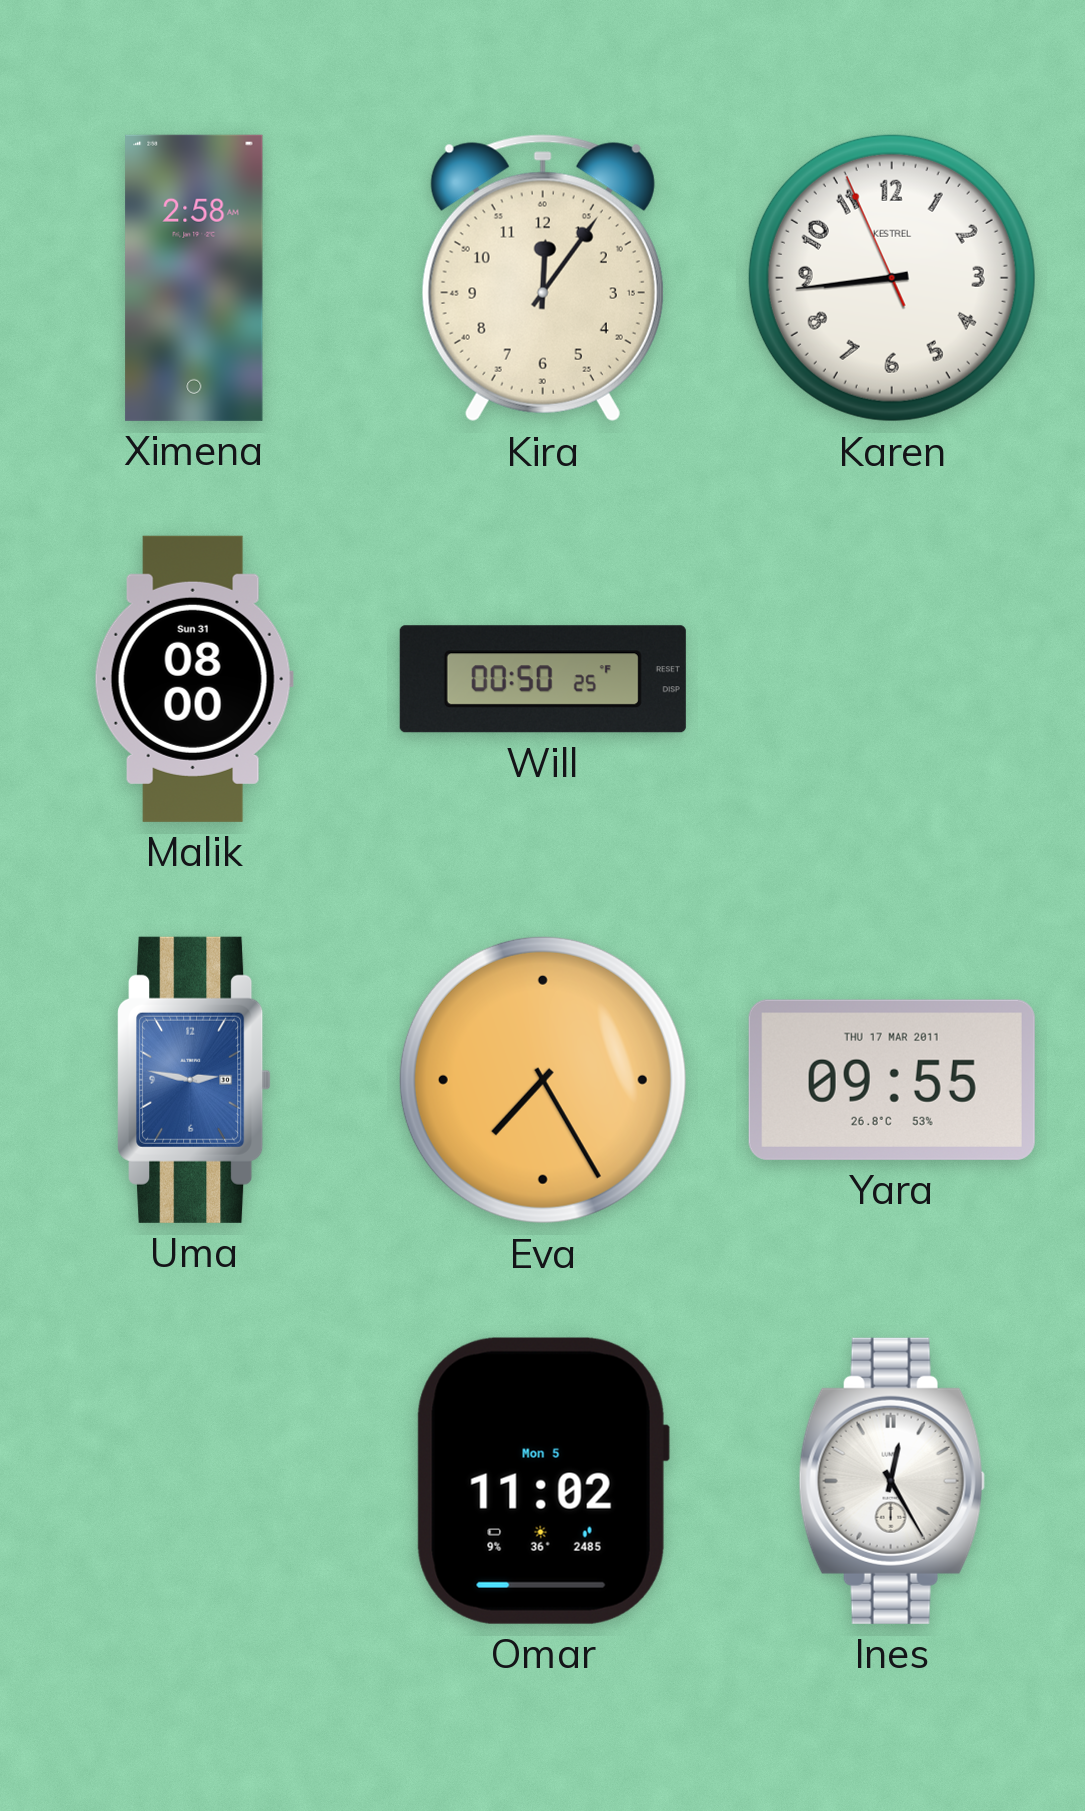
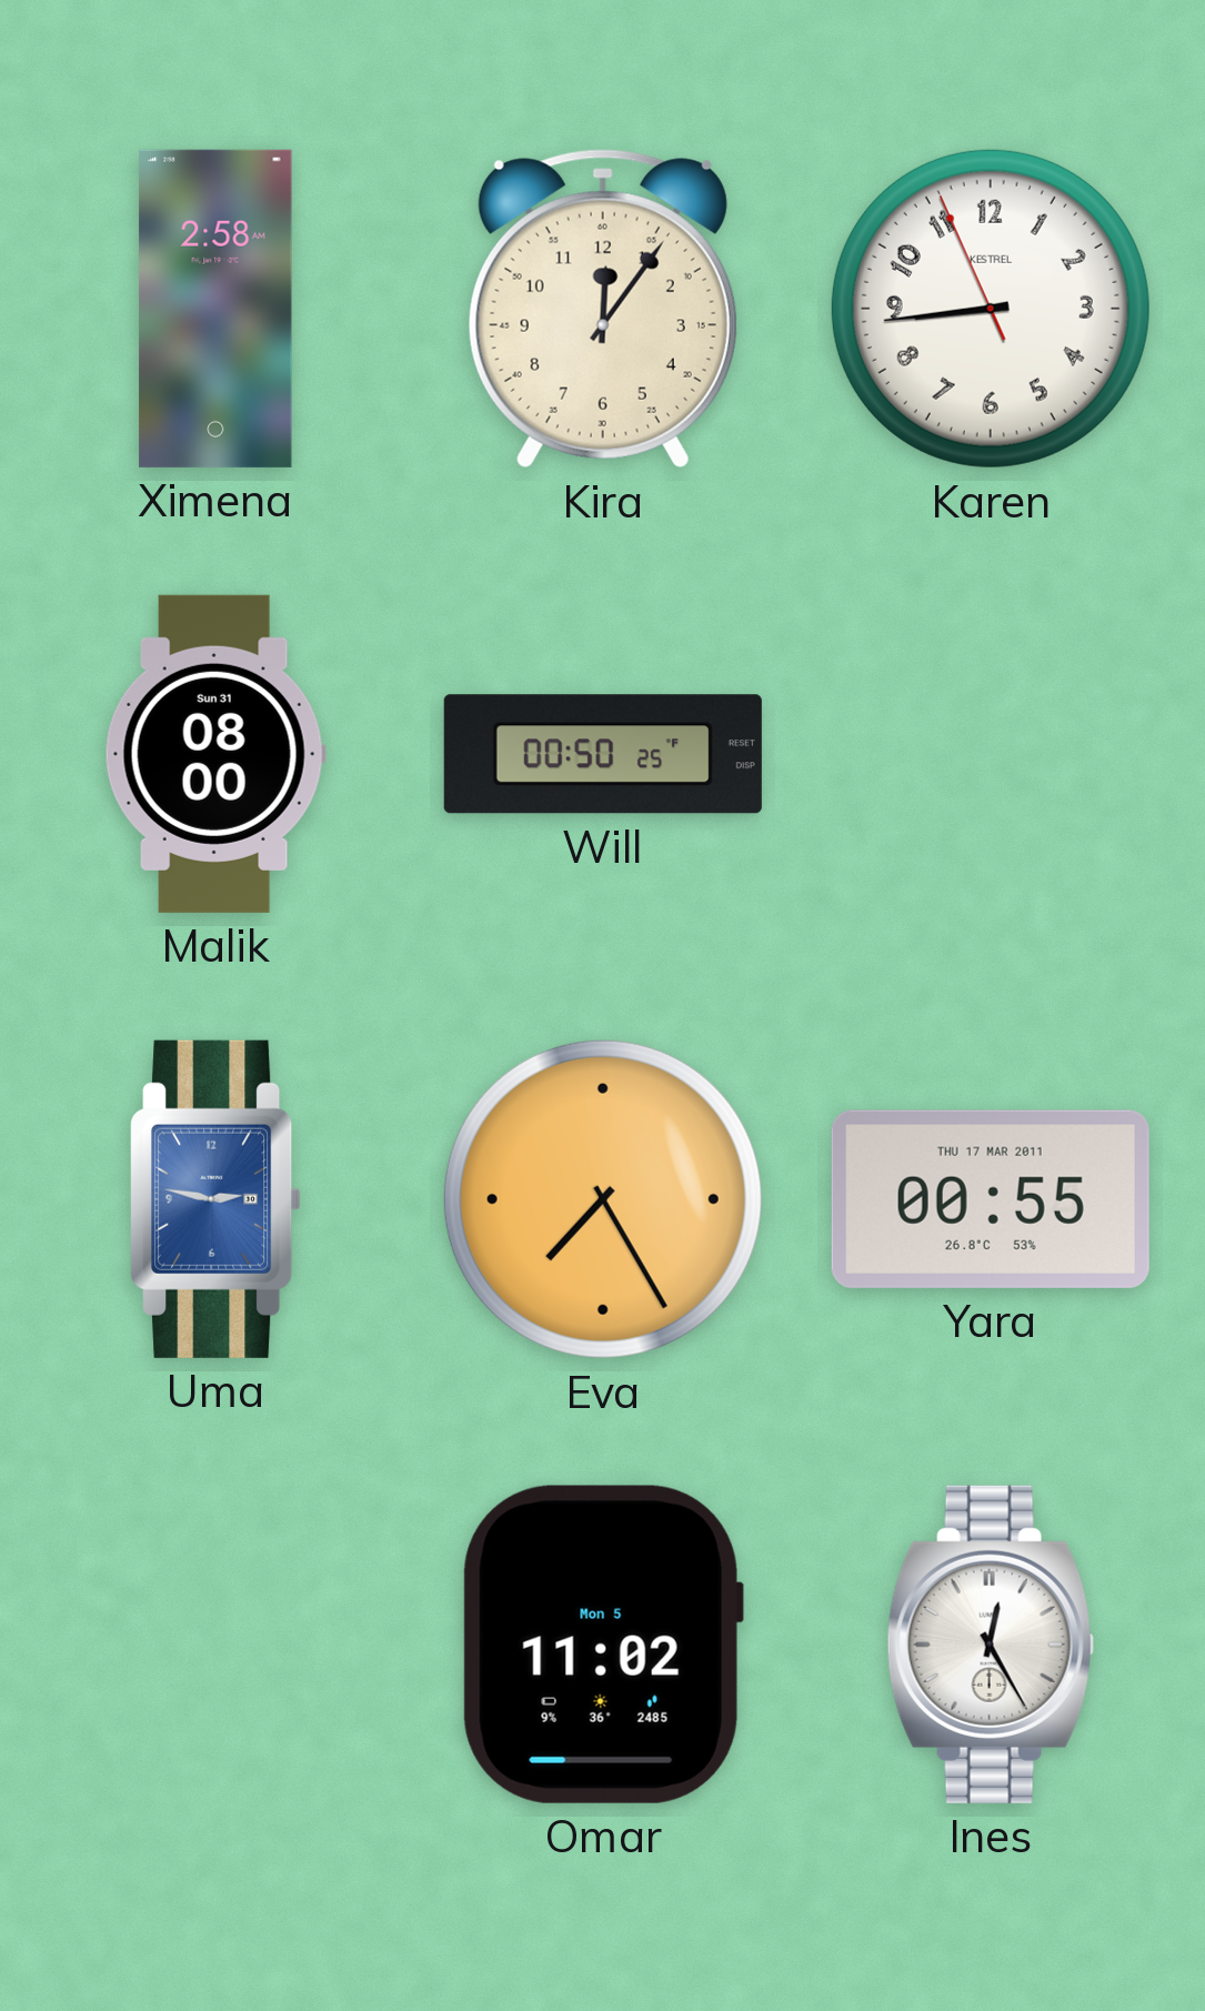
Yara: 09:55 -> 00:55 (991, 1199)
